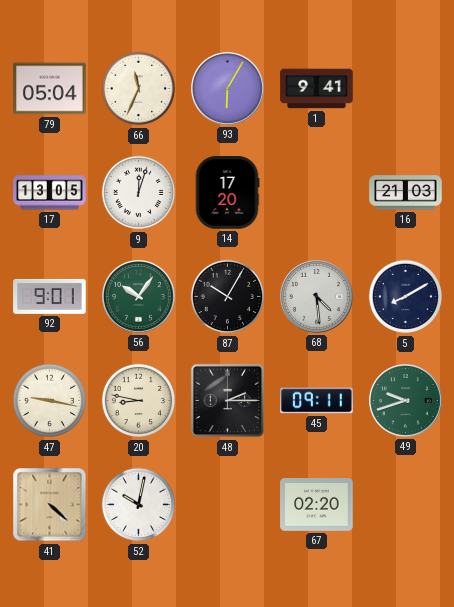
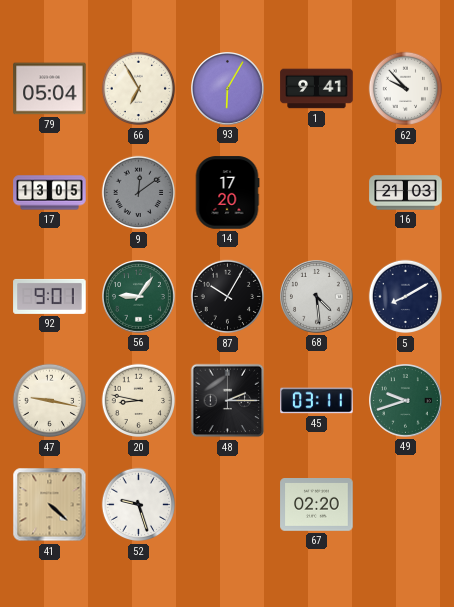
66: 11:34 -> 6:55 (139, 89)
62: none -> 9:53 (406, 89)
9: 12:03 -> 12:09 (139, 193)
9 dial: white -> grey (139, 193)
56: 10:06 -> 9:06 (139, 297)
45: 09:11 -> 03:11 (317, 401)
52: 10:02 -> 9:27 (139, 505)
